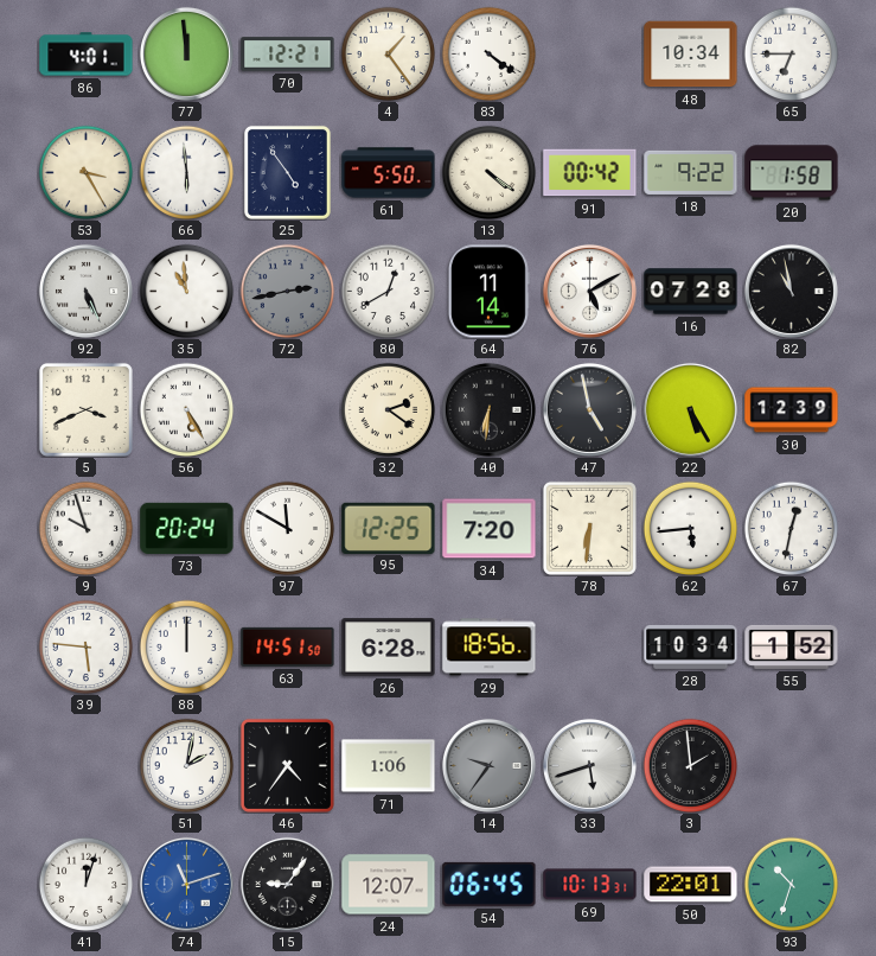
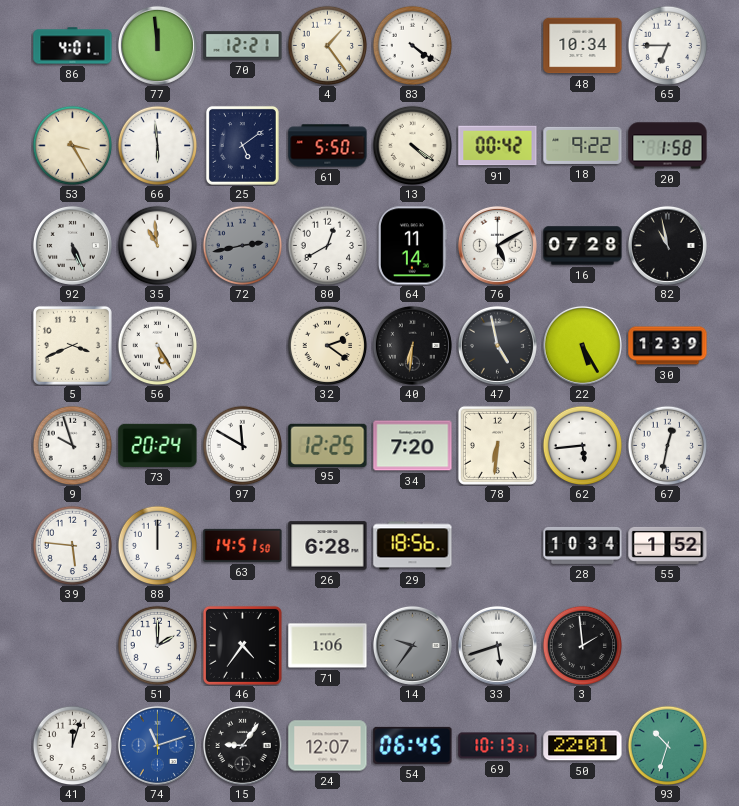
25: 4:54 -> 5:09 (242, 145)
51: 2:02 -> 2:00 (157, 645)
